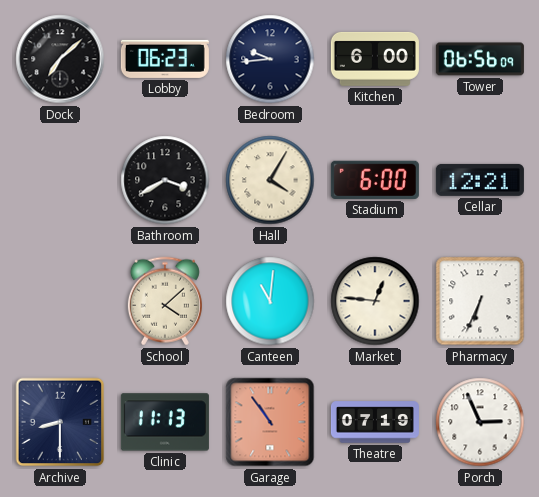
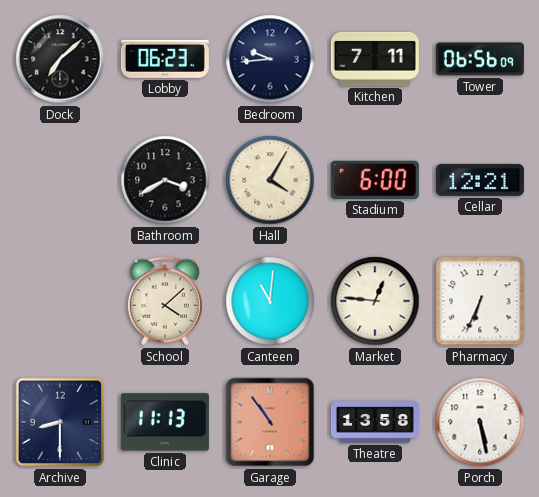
Kitchen: 6:00 -> 7:11 (375, 59)
Theatre: 07:19 -> 13:58 (375, 422)
Porch: 2:56 -> 5:28 (480, 422)
